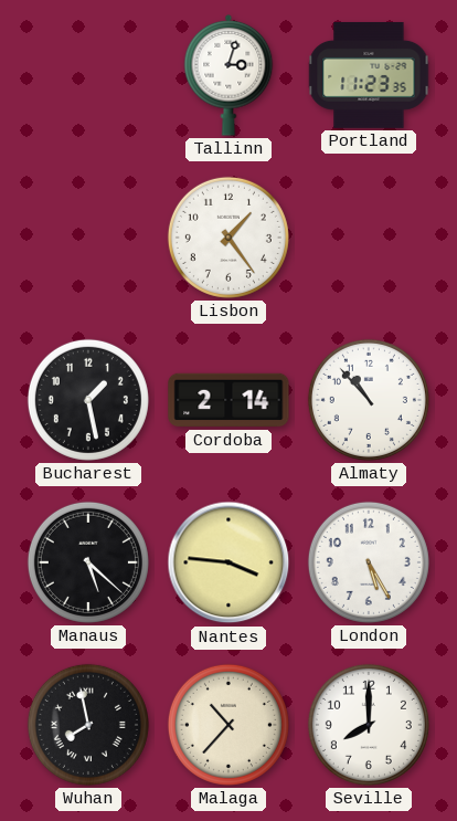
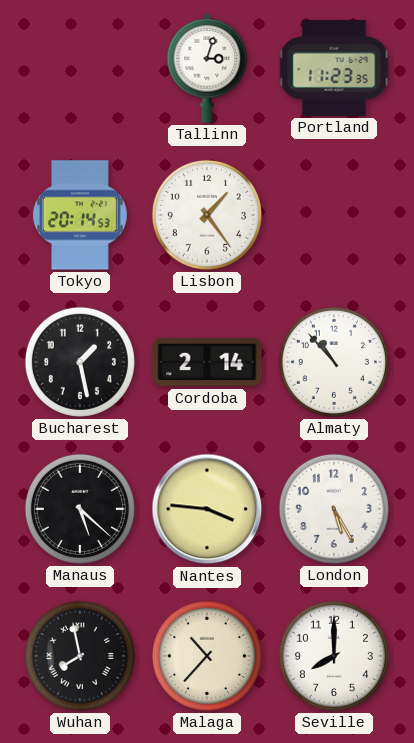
Tokyo: none -> 20:14 (80, 215)
